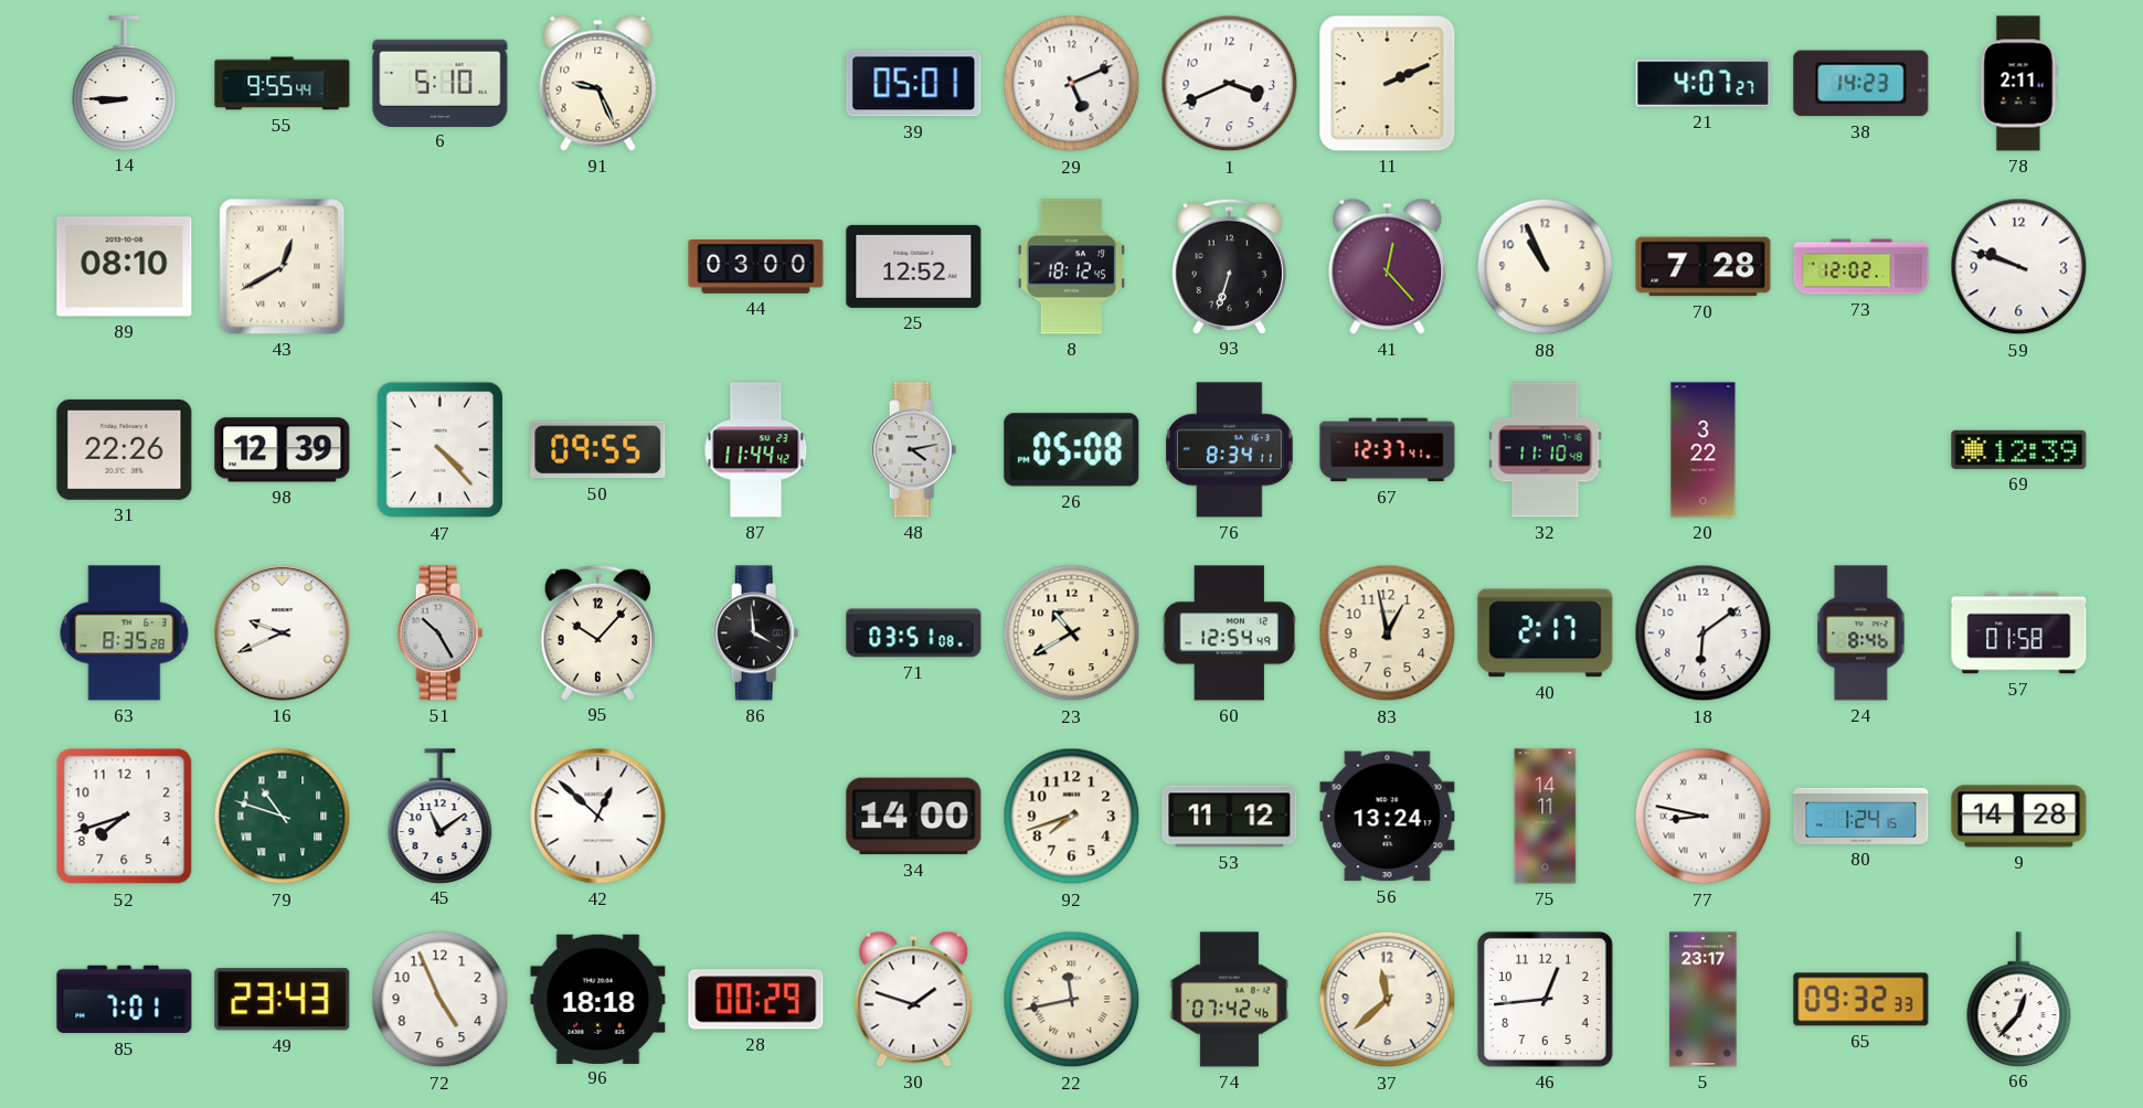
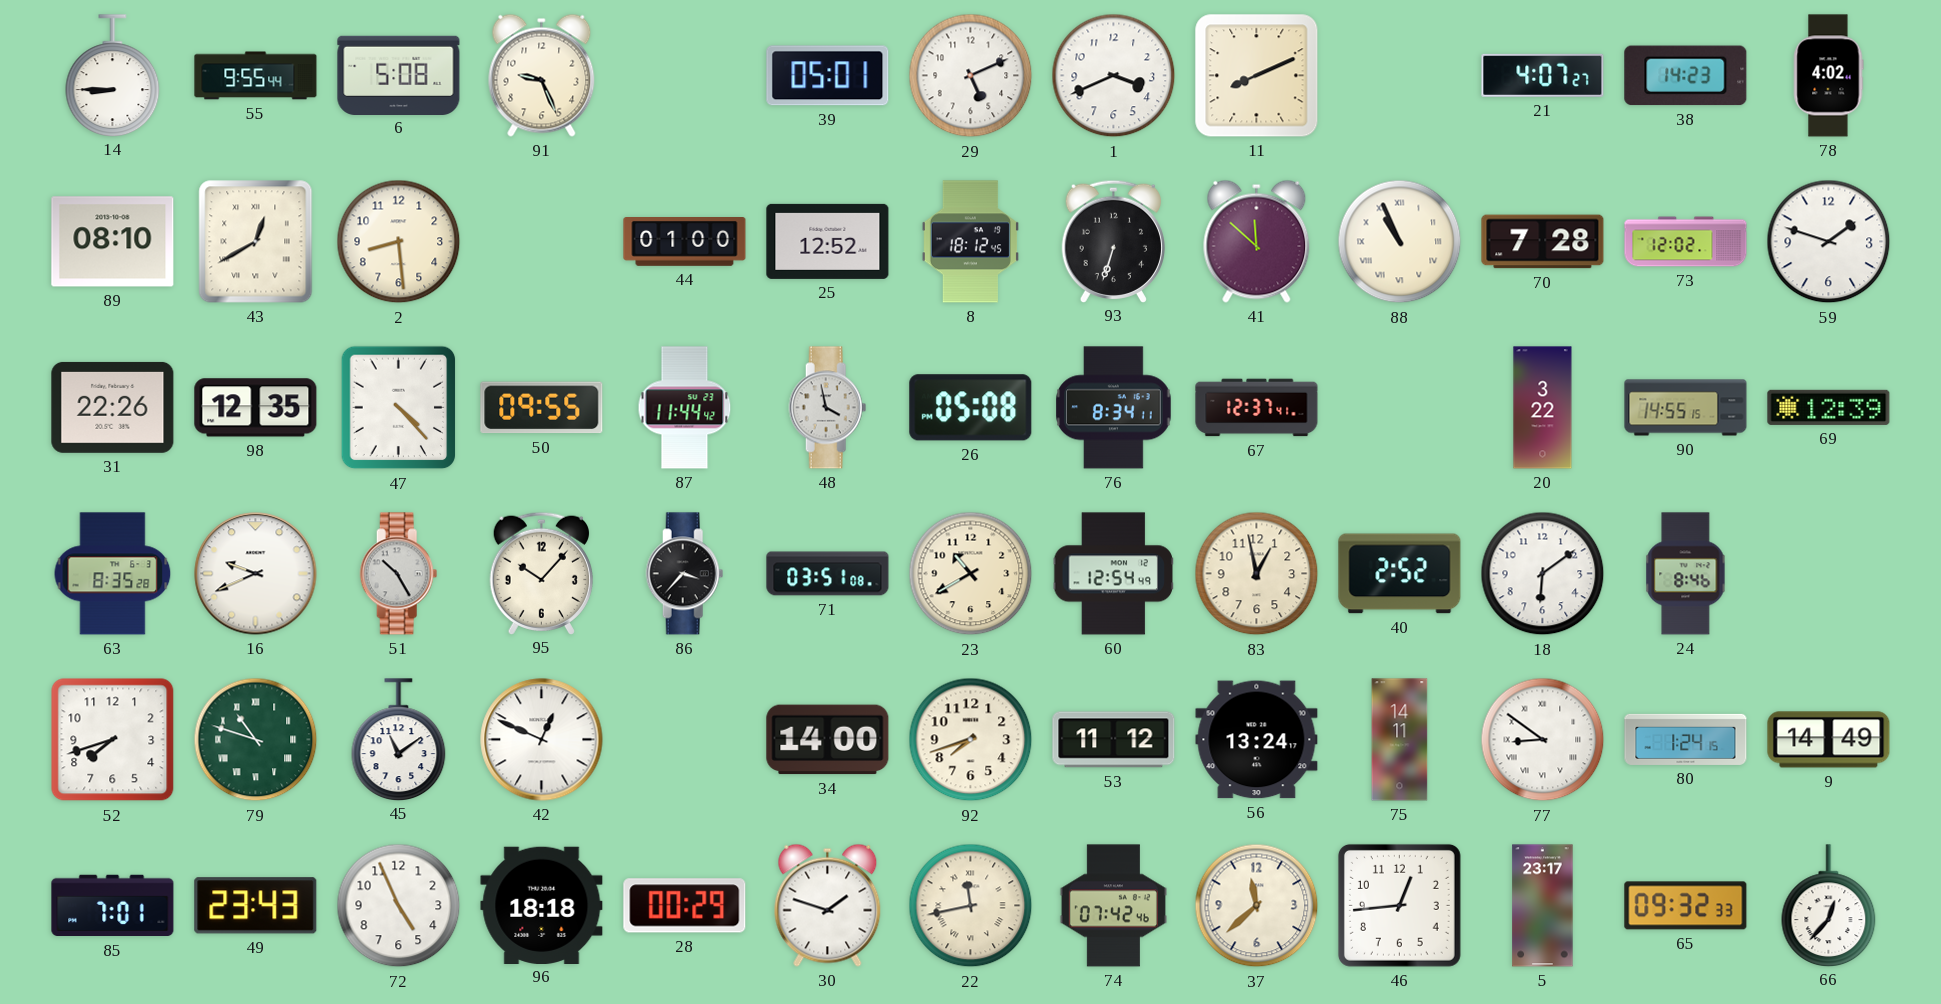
6: 5:10 -> 5:08 (399, 75)
11: 2:11 -> 8:11 (1257, 76)
78: 2:11 -> 4:02 (1828, 76)
2: none -> 8:29 (399, 242)
44: 03:00 -> 01:00 (685, 242)
41: 12:23 -> 11:52 (1257, 241)
88 numerals: Arabic -> Roman (1400, 242)
59: 9:48 -> 1:48 (1829, 242)
98: 12:39 -> 12:35 (256, 408)
48: 4:13 -> 3:58 (828, 408)
32: 11:10 -> none (1546, 450)
90: none -> 14:55 (1686, 408)
86: 3:59 -> 3:37 (685, 574)
40: 2:17 -> 2:52 (1400, 574)
57: 01:58 -> none (2019, 633)
42: 12:52 -> 12:49 (542, 740)
77: 8:47 -> 8:51 (1543, 740)
9: 14:28 -> 14:49 (1829, 740)
